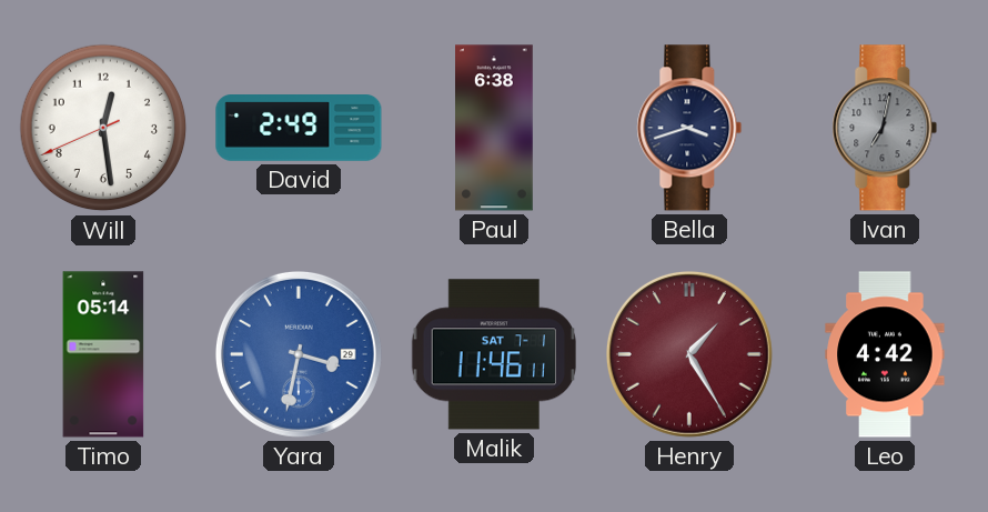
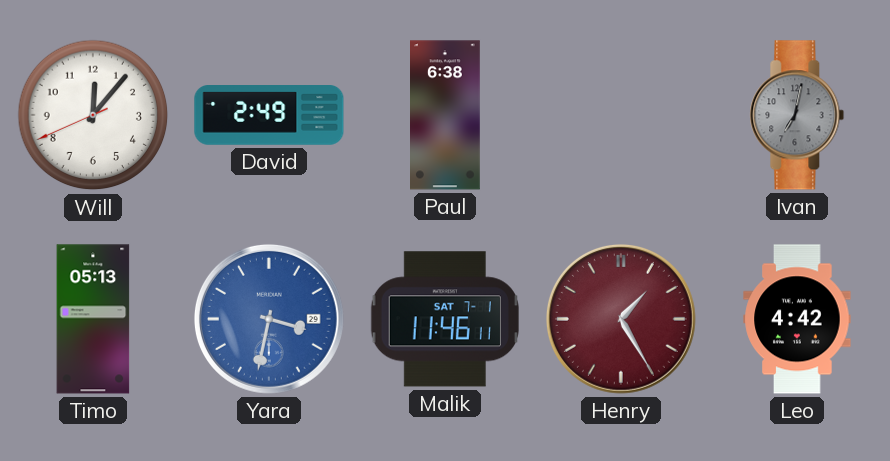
Will: 12:28 -> 12:06 (93, 115)
Bella: 3:42 -> none (689, 128)
Timo: 05:14 -> 05:13 (93, 319)
